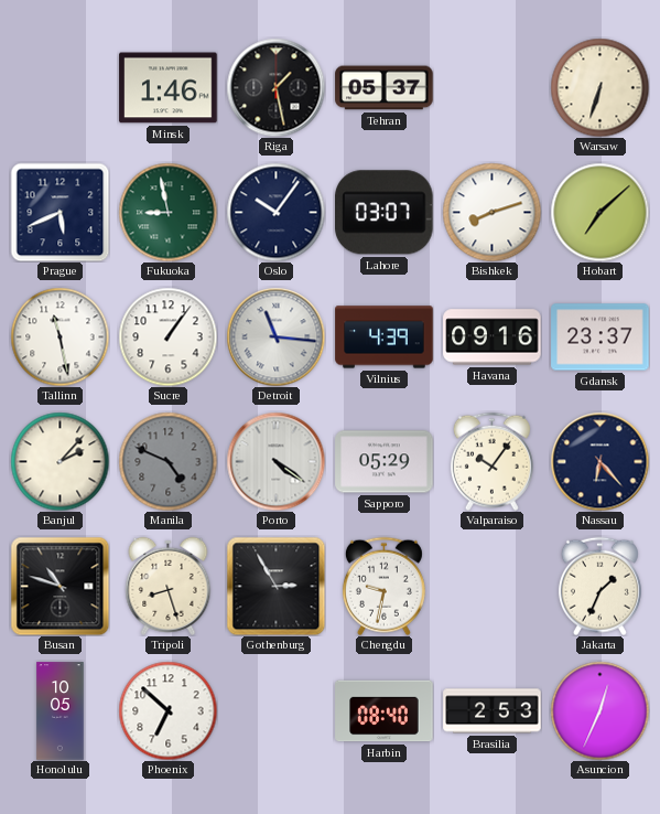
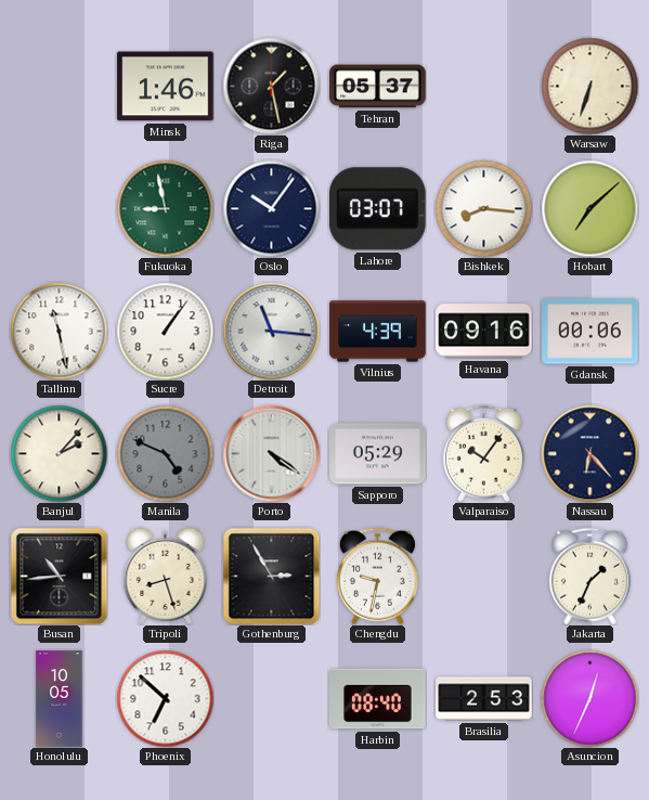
Prague: 5:41 -> none (59, 212)
Bishkek: 8:12 -> 8:16 (483, 208)
Gdansk: 23:37 -> 00:06 (590, 332)
Busan: 10:48 -> 10:44 (59, 576)
